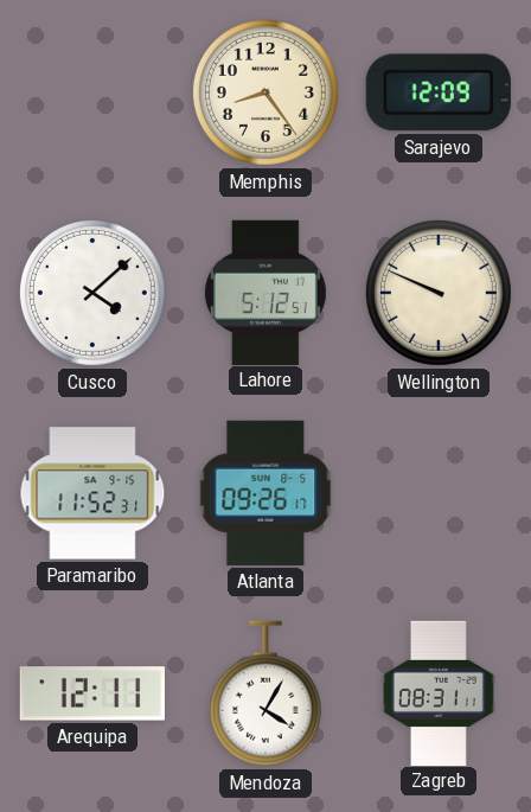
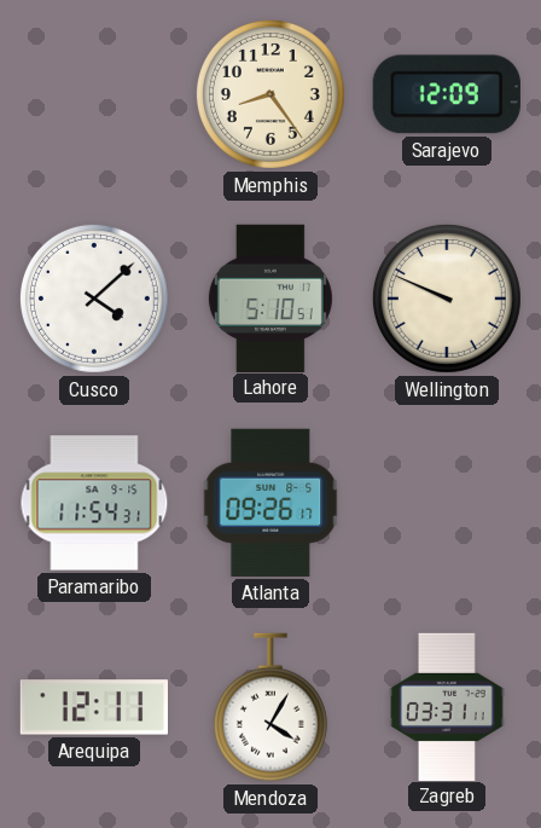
Lahore: 5:12 -> 5:10 (270, 297)
Paramaribo: 11:52 -> 11:54 (94, 503)
Zagreb: 08:31 -> 03:31 (447, 706)
